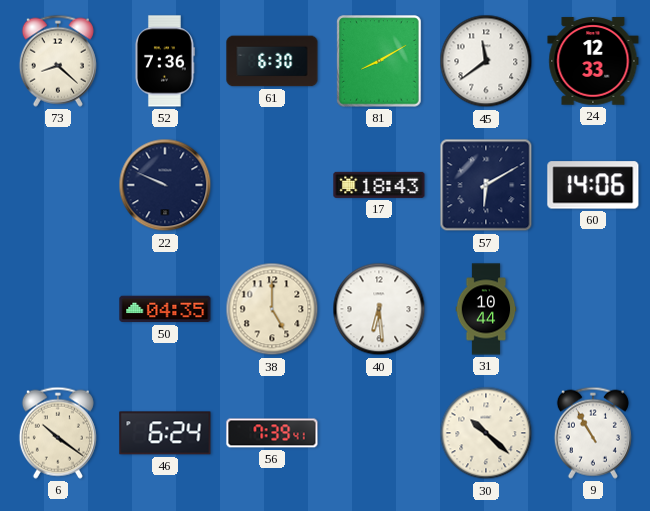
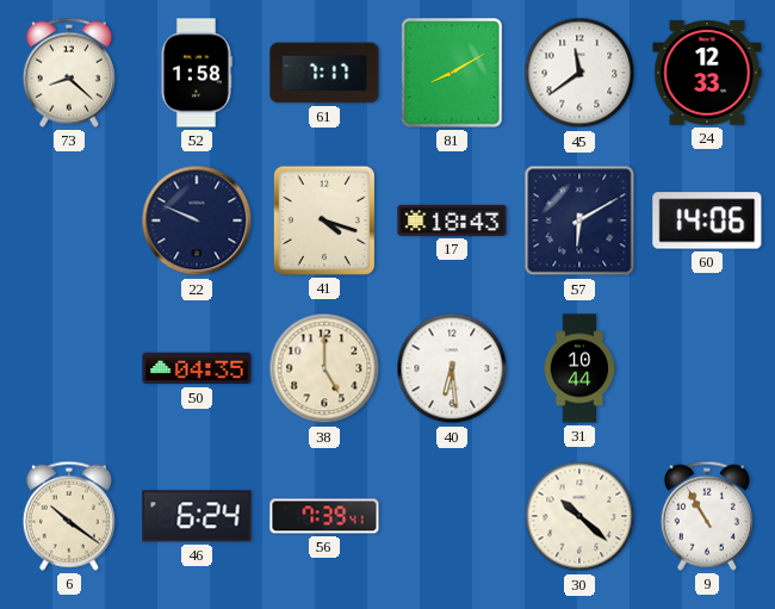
52: 7:36 -> 1:58 (197, 73)
61: 6:30 -> 7:17 (324, 73)
41: none -> 4:18 (324, 220)
